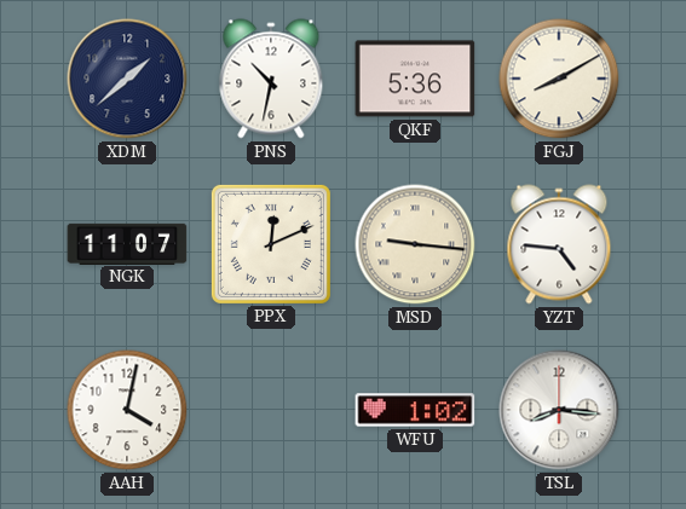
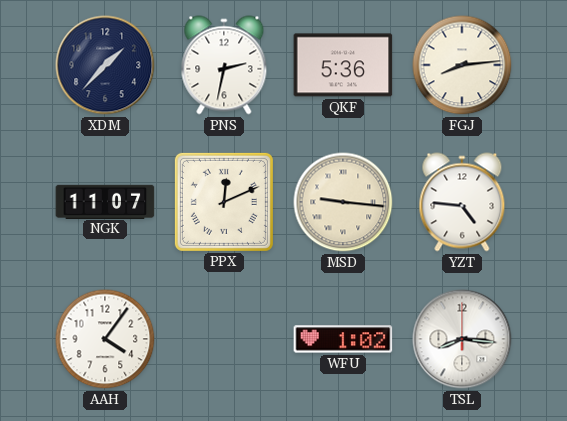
XDM: 1:38 -> 1:37 (105, 65)
PNS: 10:32 -> 2:32 (224, 65)
FGJ: 8:10 -> 8:14 (462, 65)
AAH: 4:02 -> 4:06 (105, 339)
